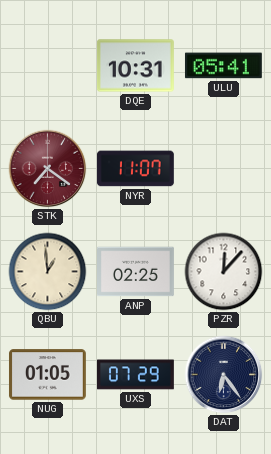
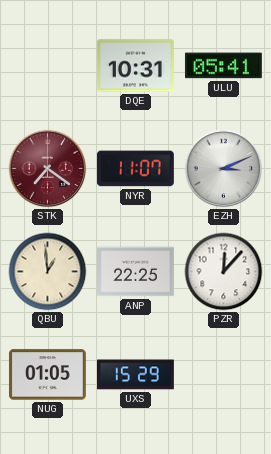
EZH: none -> 3:11 (224, 169)
ANP: 02:25 -> 22:25 (136, 272)
UXS: 07:29 -> 15:29 (136, 375)
DAT: 6:24 -> none (224, 375)
